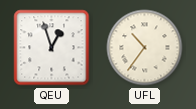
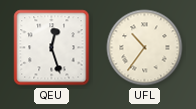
QEU: 12:57 -> 12:27 (52, 48)
